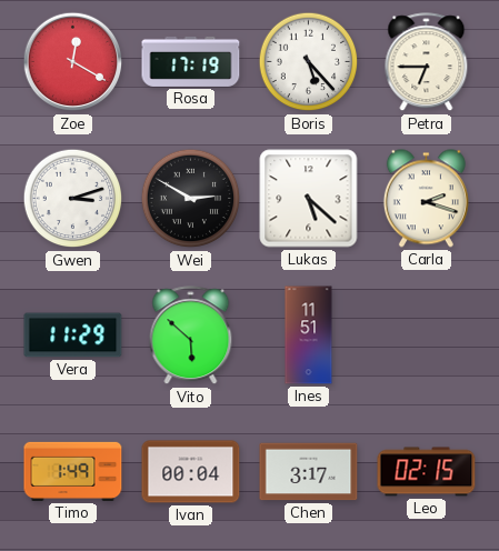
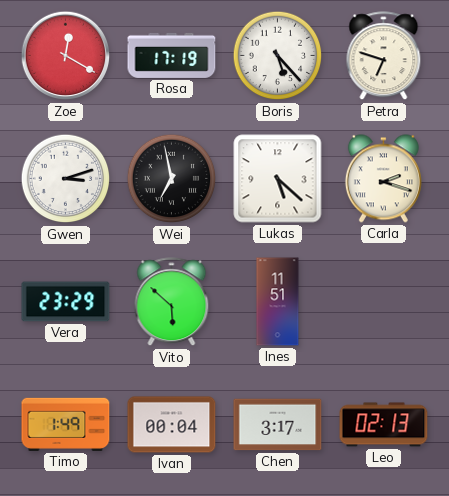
Petra: 6:45 -> 6:48 (384, 56)
Wei: 2:50 -> 6:58 (172, 179)
Vera: 11:29 -> 23:29 (66, 302)
Leo: 02:15 -> 02:13 (384, 425)
